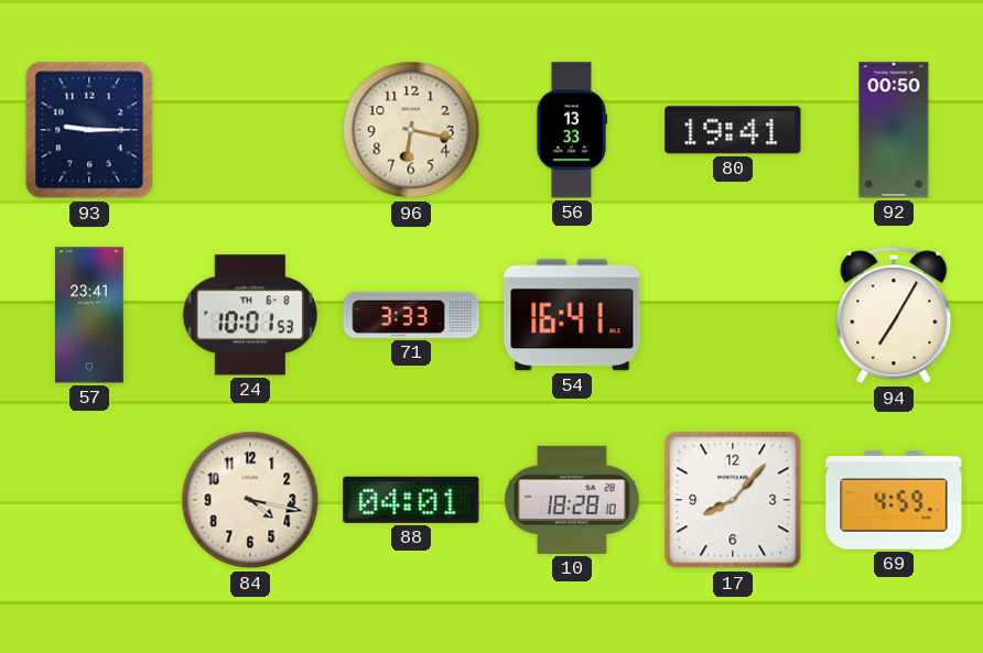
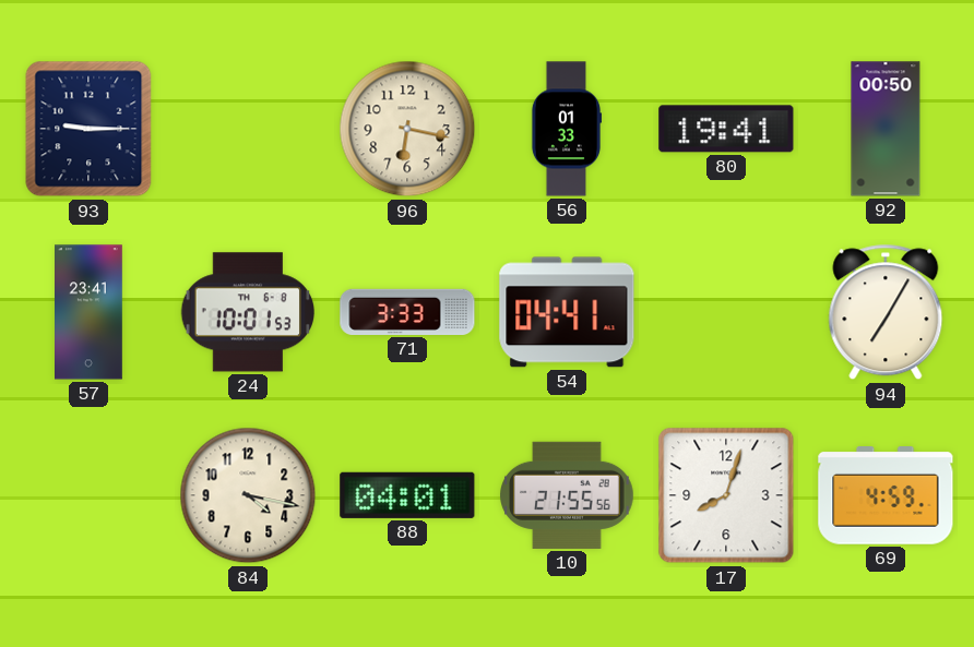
56: 13:33 -> 01:33 (566, 129)
54: 16:41 -> 04:41 (567, 312)
10: 18:28 -> 21:55 (568, 495)
17: 8:07 -> 8:03 (726, 495)
